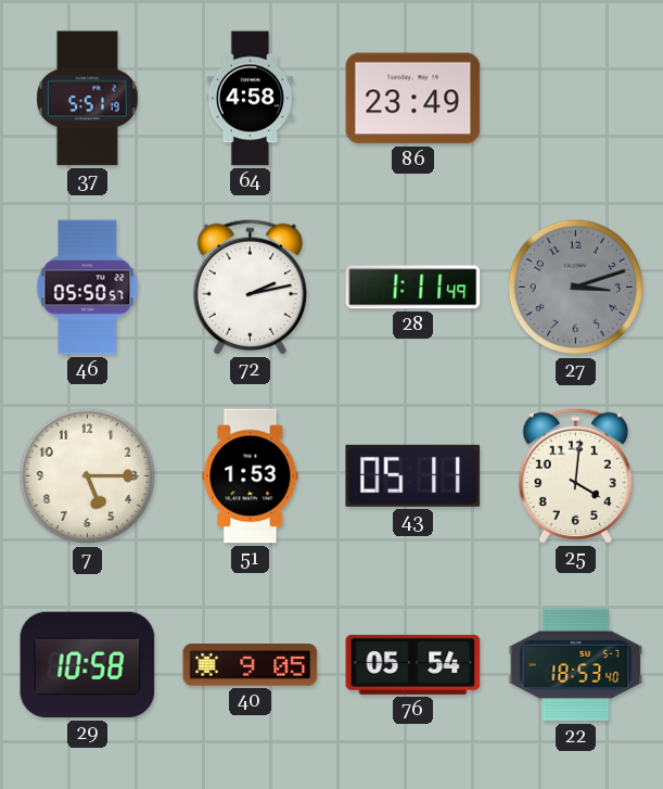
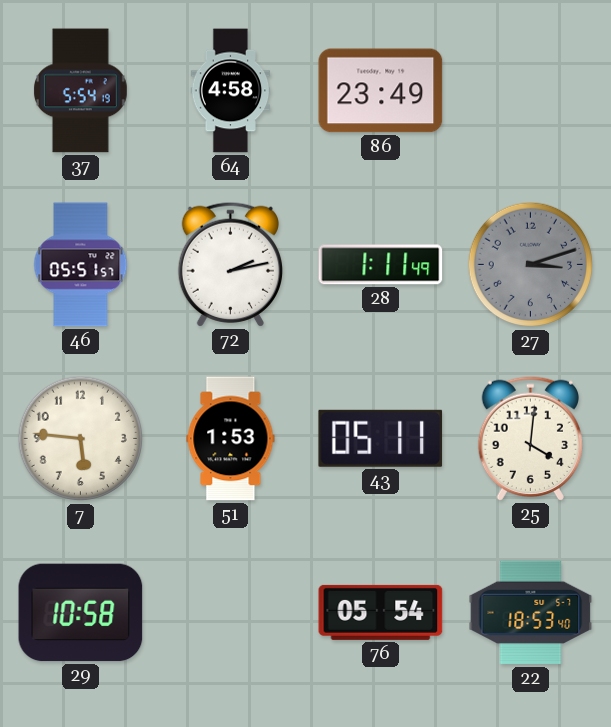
37: 5:51 -> 5:54 (80, 91)
46: 05:50 -> 05:51 (81, 265)
7: 5:15 -> 5:46 (81, 439)
40: 9:05 -> none (251, 665)
